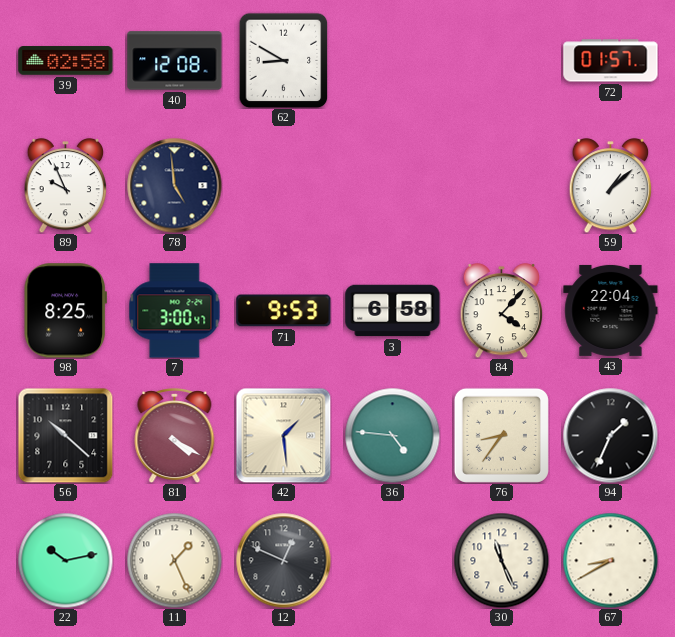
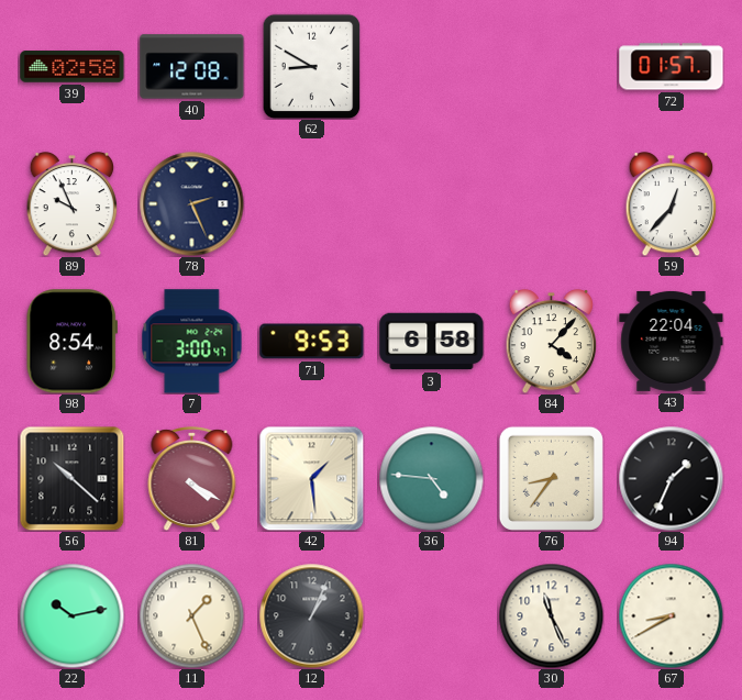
78: 4:59 -> 2:26 (191, 203)
59: 1:08 -> 12:37 (672, 203)
98: 8:25 -> 8:54 (71, 342)
12: 12:49 -> 1:04 (311, 615)
